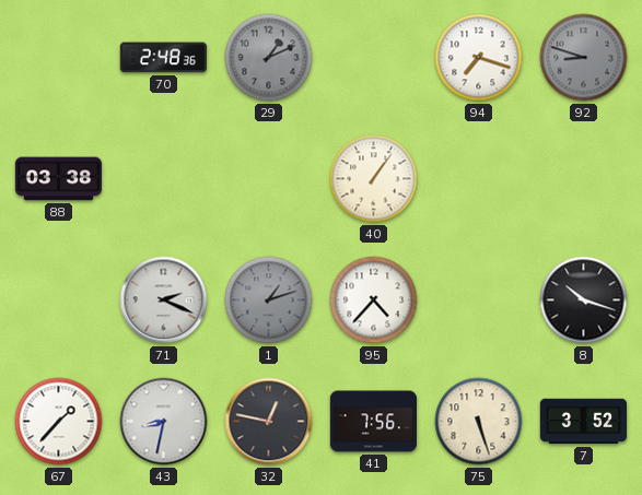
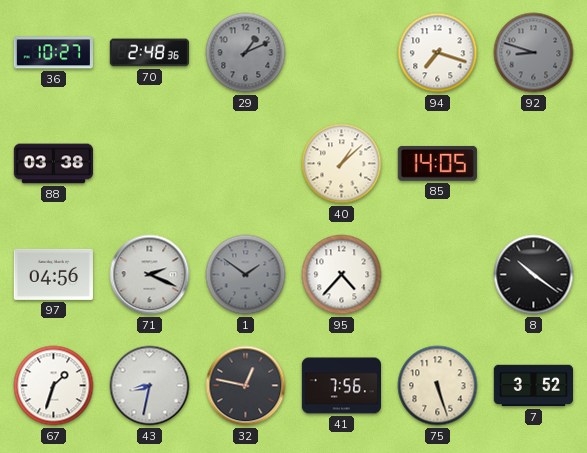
36: none -> 10:27 (53, 53)
40: 1:06 -> 1:08 (342, 164)
85: none -> 14:05 (437, 163)
97: none -> 04:56 (53, 274)
1: 1:12 -> 1:51 (246, 275)
8: 10:18 -> 10:21 (534, 275)
67: 1:37 -> 1:33 (54, 386)
